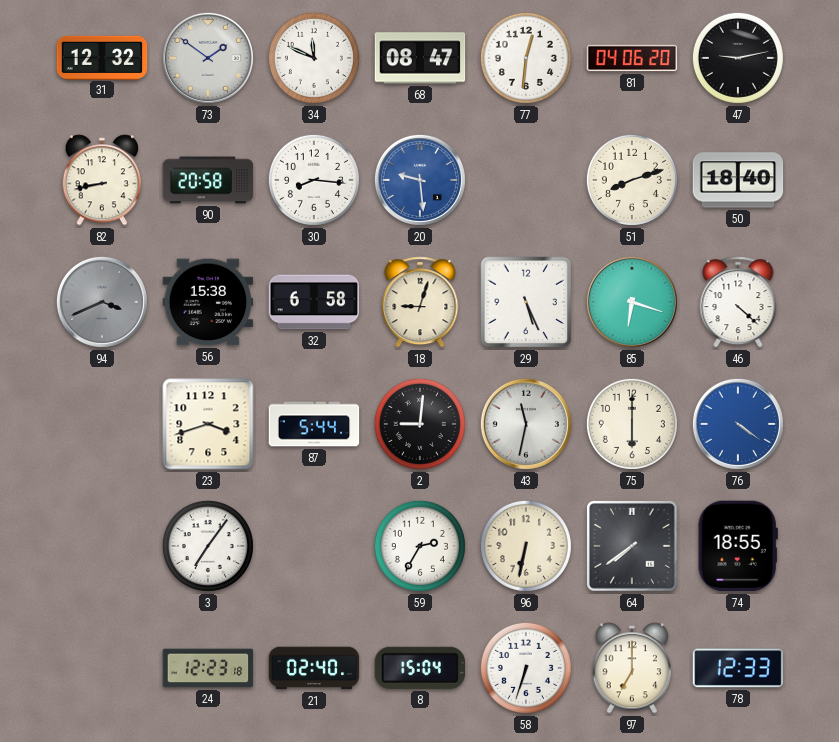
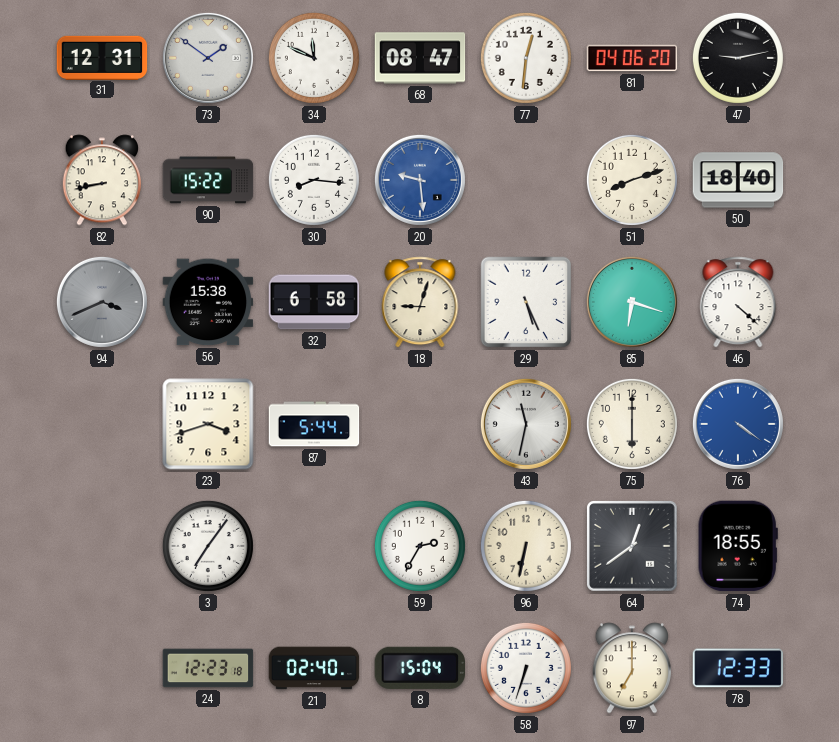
31: 12:32 -> 12:31 (102, 57)
90: 20:58 -> 15:22 (208, 180)
2: 9:01 -> none (420, 424)
64: 7:39 -> 12:39 (633, 547)
